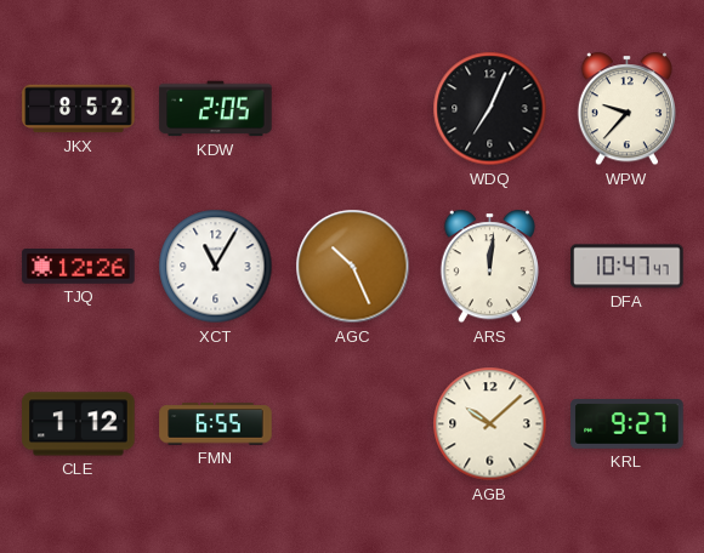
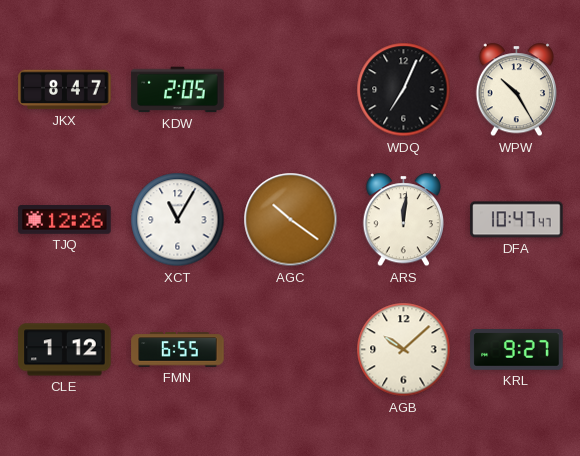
JKX: 8:52 -> 8:47 (65, 90)
WPW: 9:37 -> 10:25 (516, 90)
AGC: 10:26 -> 10:21 (291, 220)
